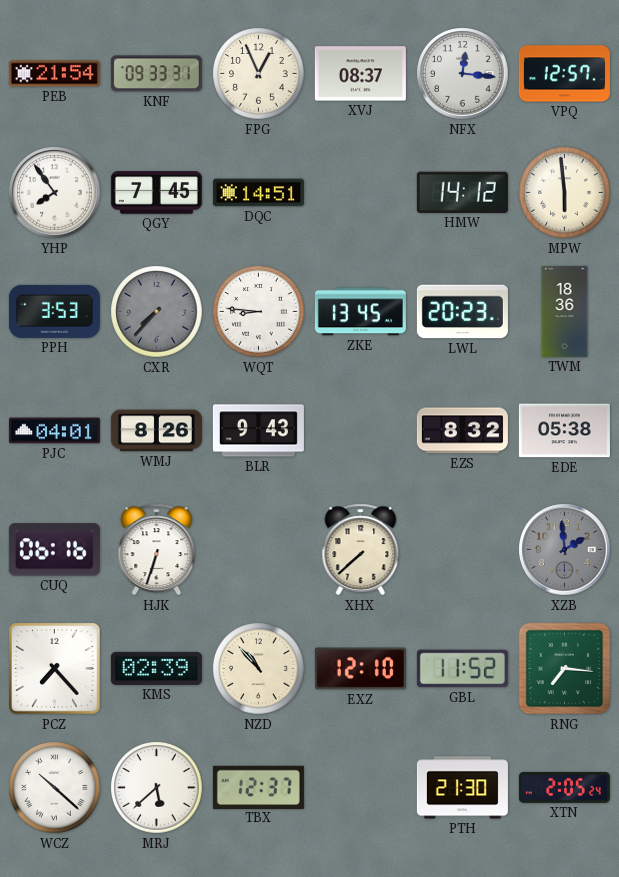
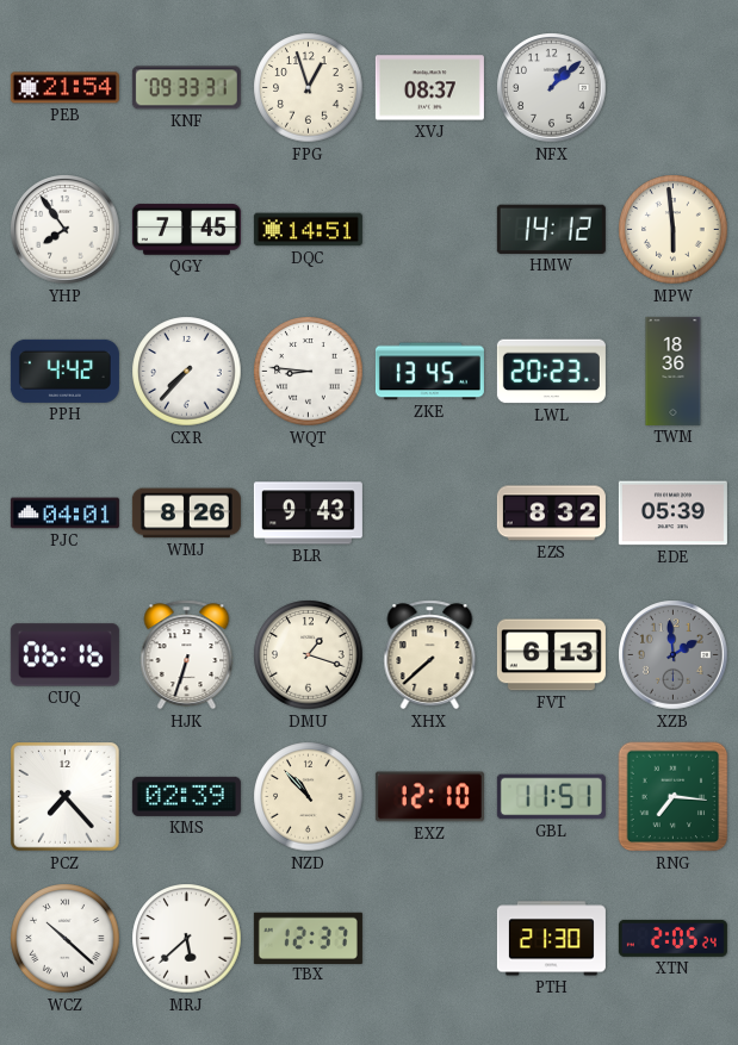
FPG: 12:56 -> 12:57 (309, 88)
NFX: 12:16 -> 1:08 (552, 88)
VPQ: 12:57 -> none (564, 74)
PPH: 3:53 -> 4:42 (64, 371)
CXR dial: grey -> white (187, 372)
EDE: 05:38 -> 05:39 (672, 514)
DMU: none -> 1:18 (309, 655)
FVT: none -> 6:13 (551, 655)
GBL: 11:52 -> 11:51 (551, 797)
